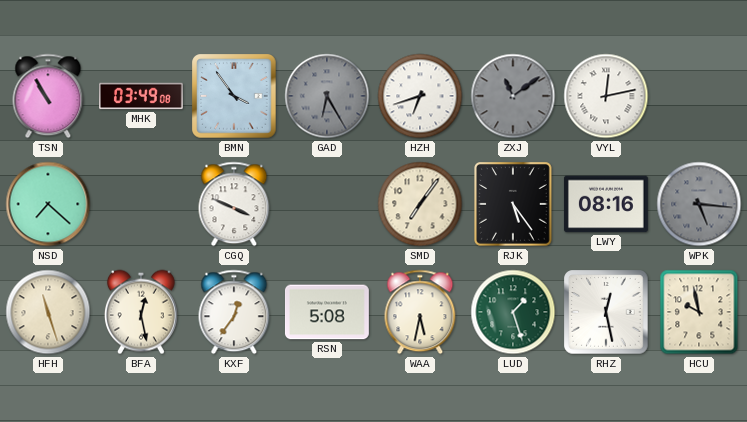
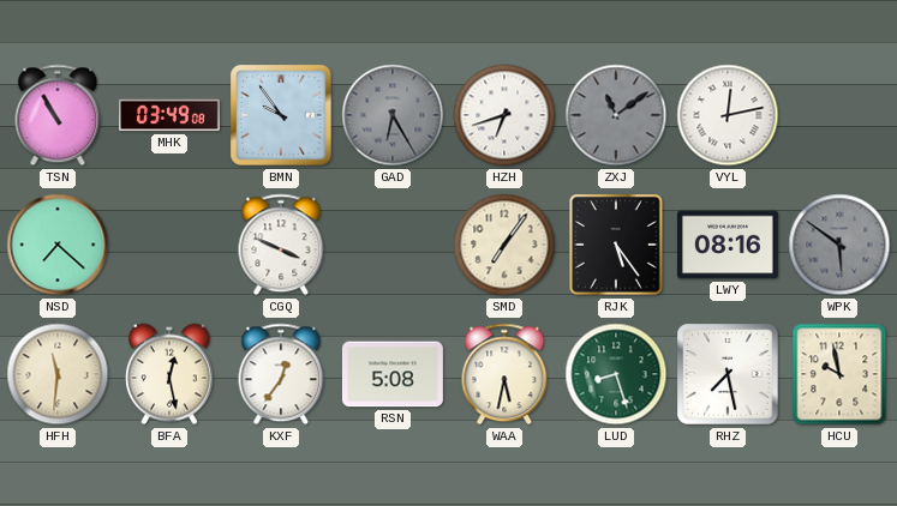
BMN: 3:54 -> 9:54 (281, 115)
WPK: 5:16 -> 5:51 (839, 245)
HFH: 11:27 -> 11:31 (58, 374)
LUD: 1:27 -> 8:27 (616, 374)
RHZ: 12:28 -> 7:28 (728, 374)
